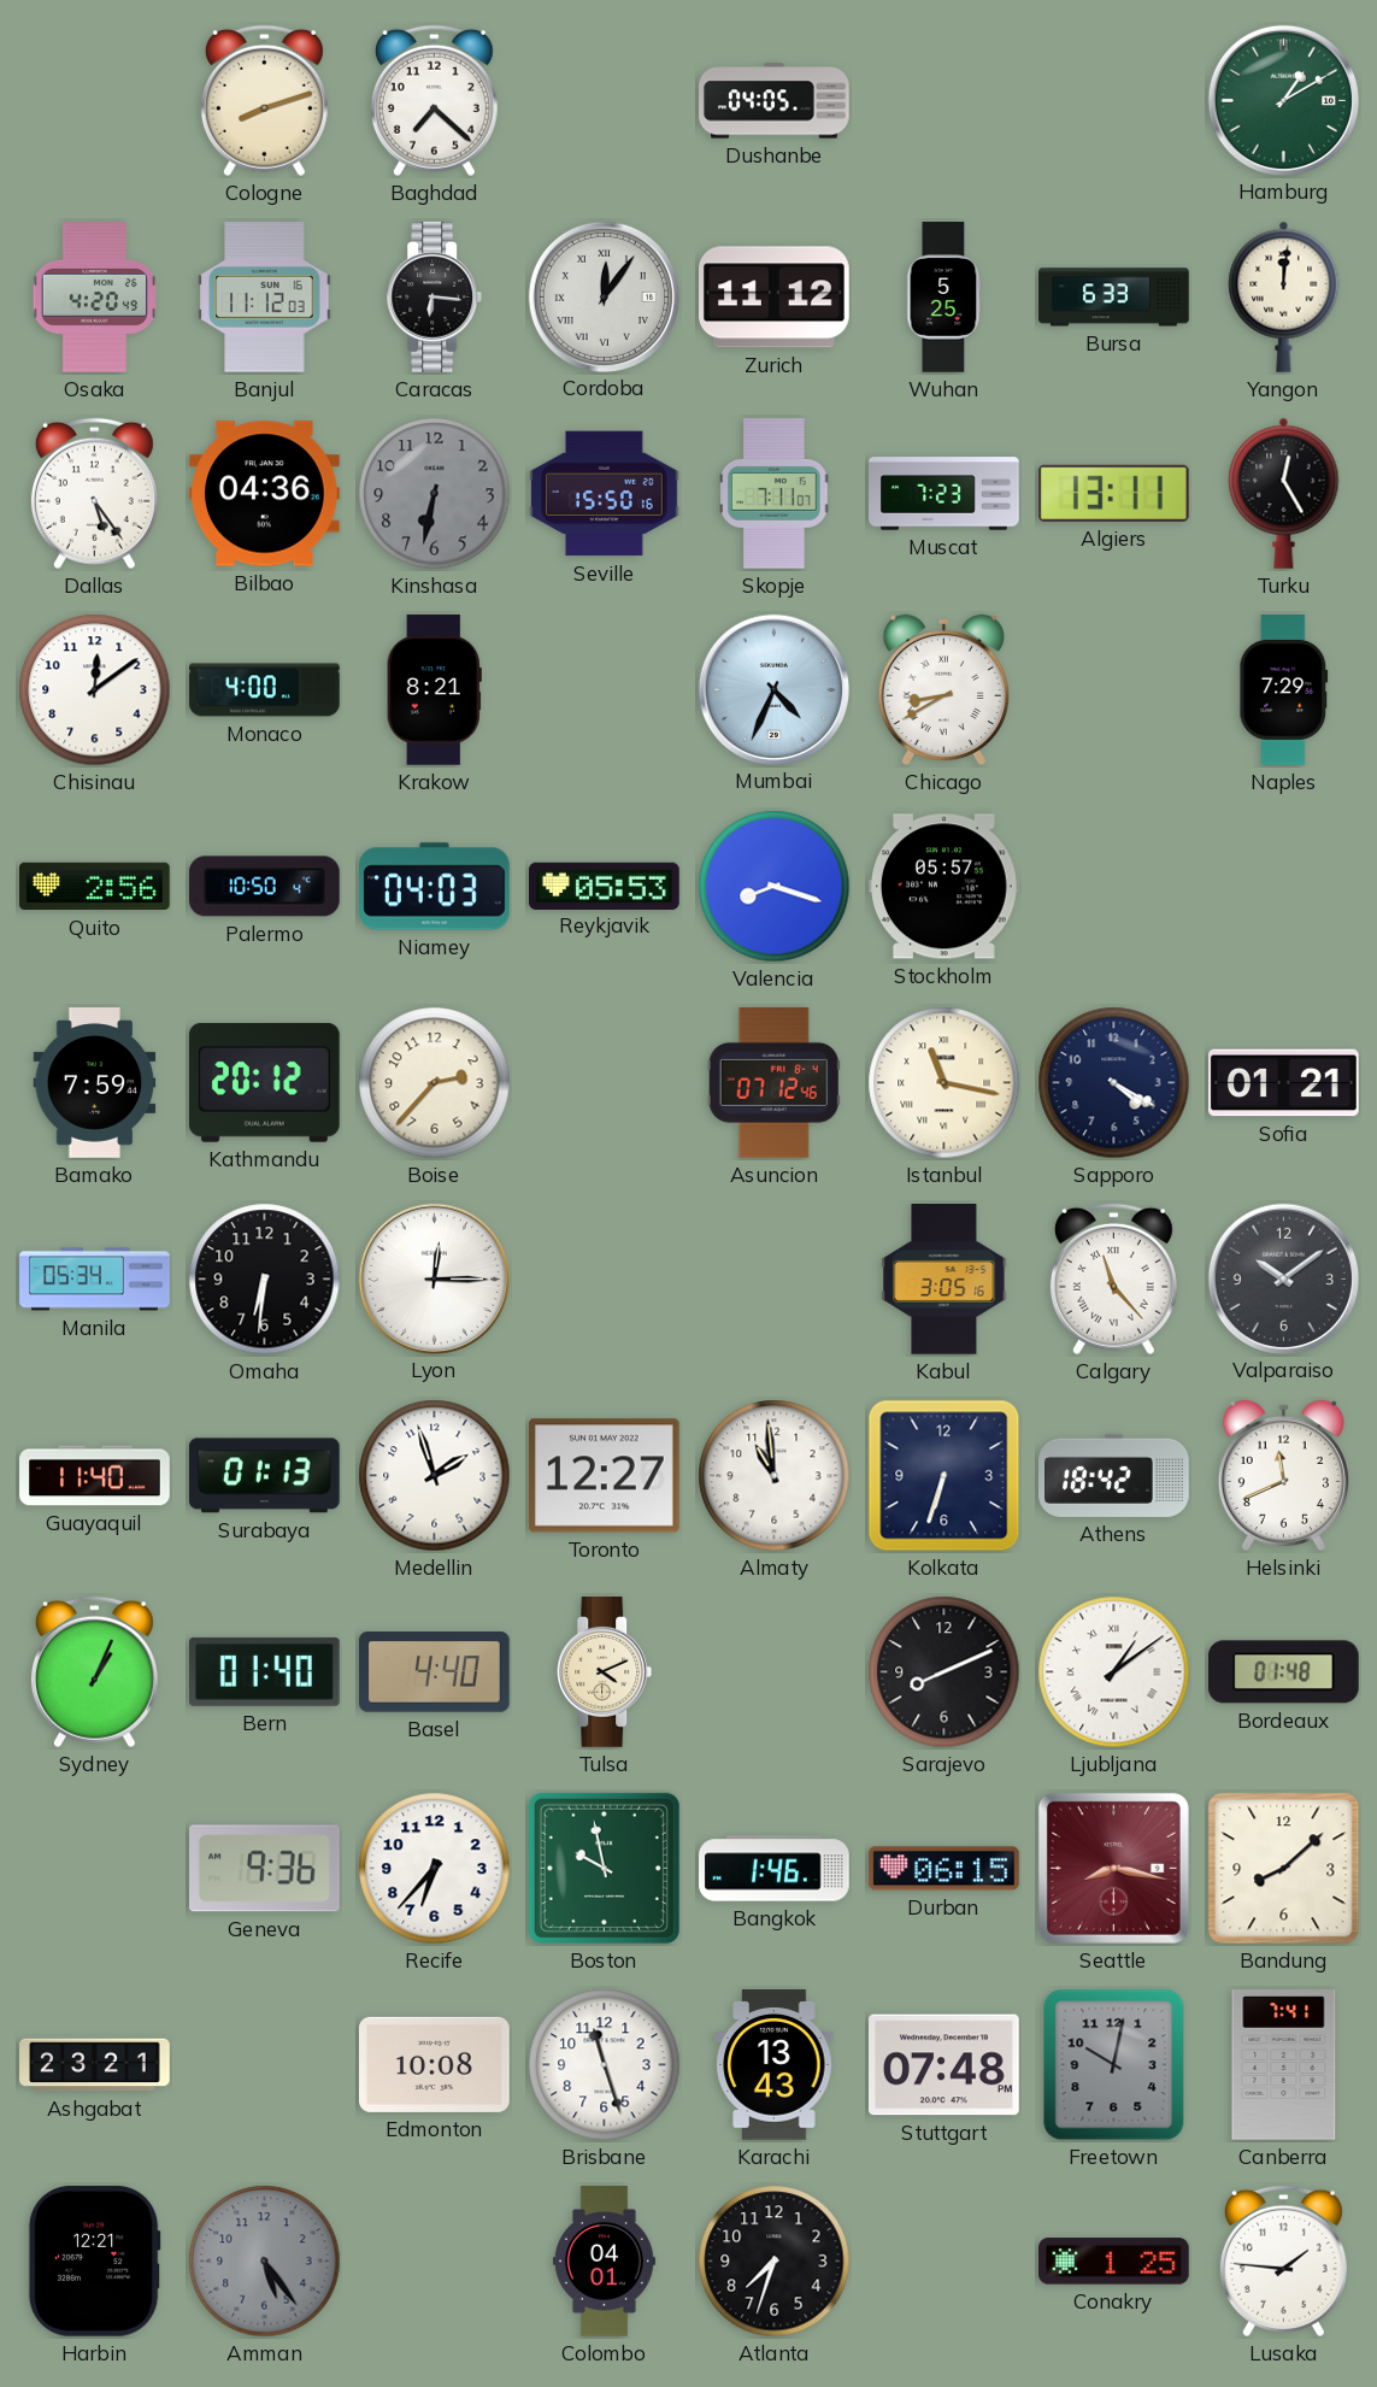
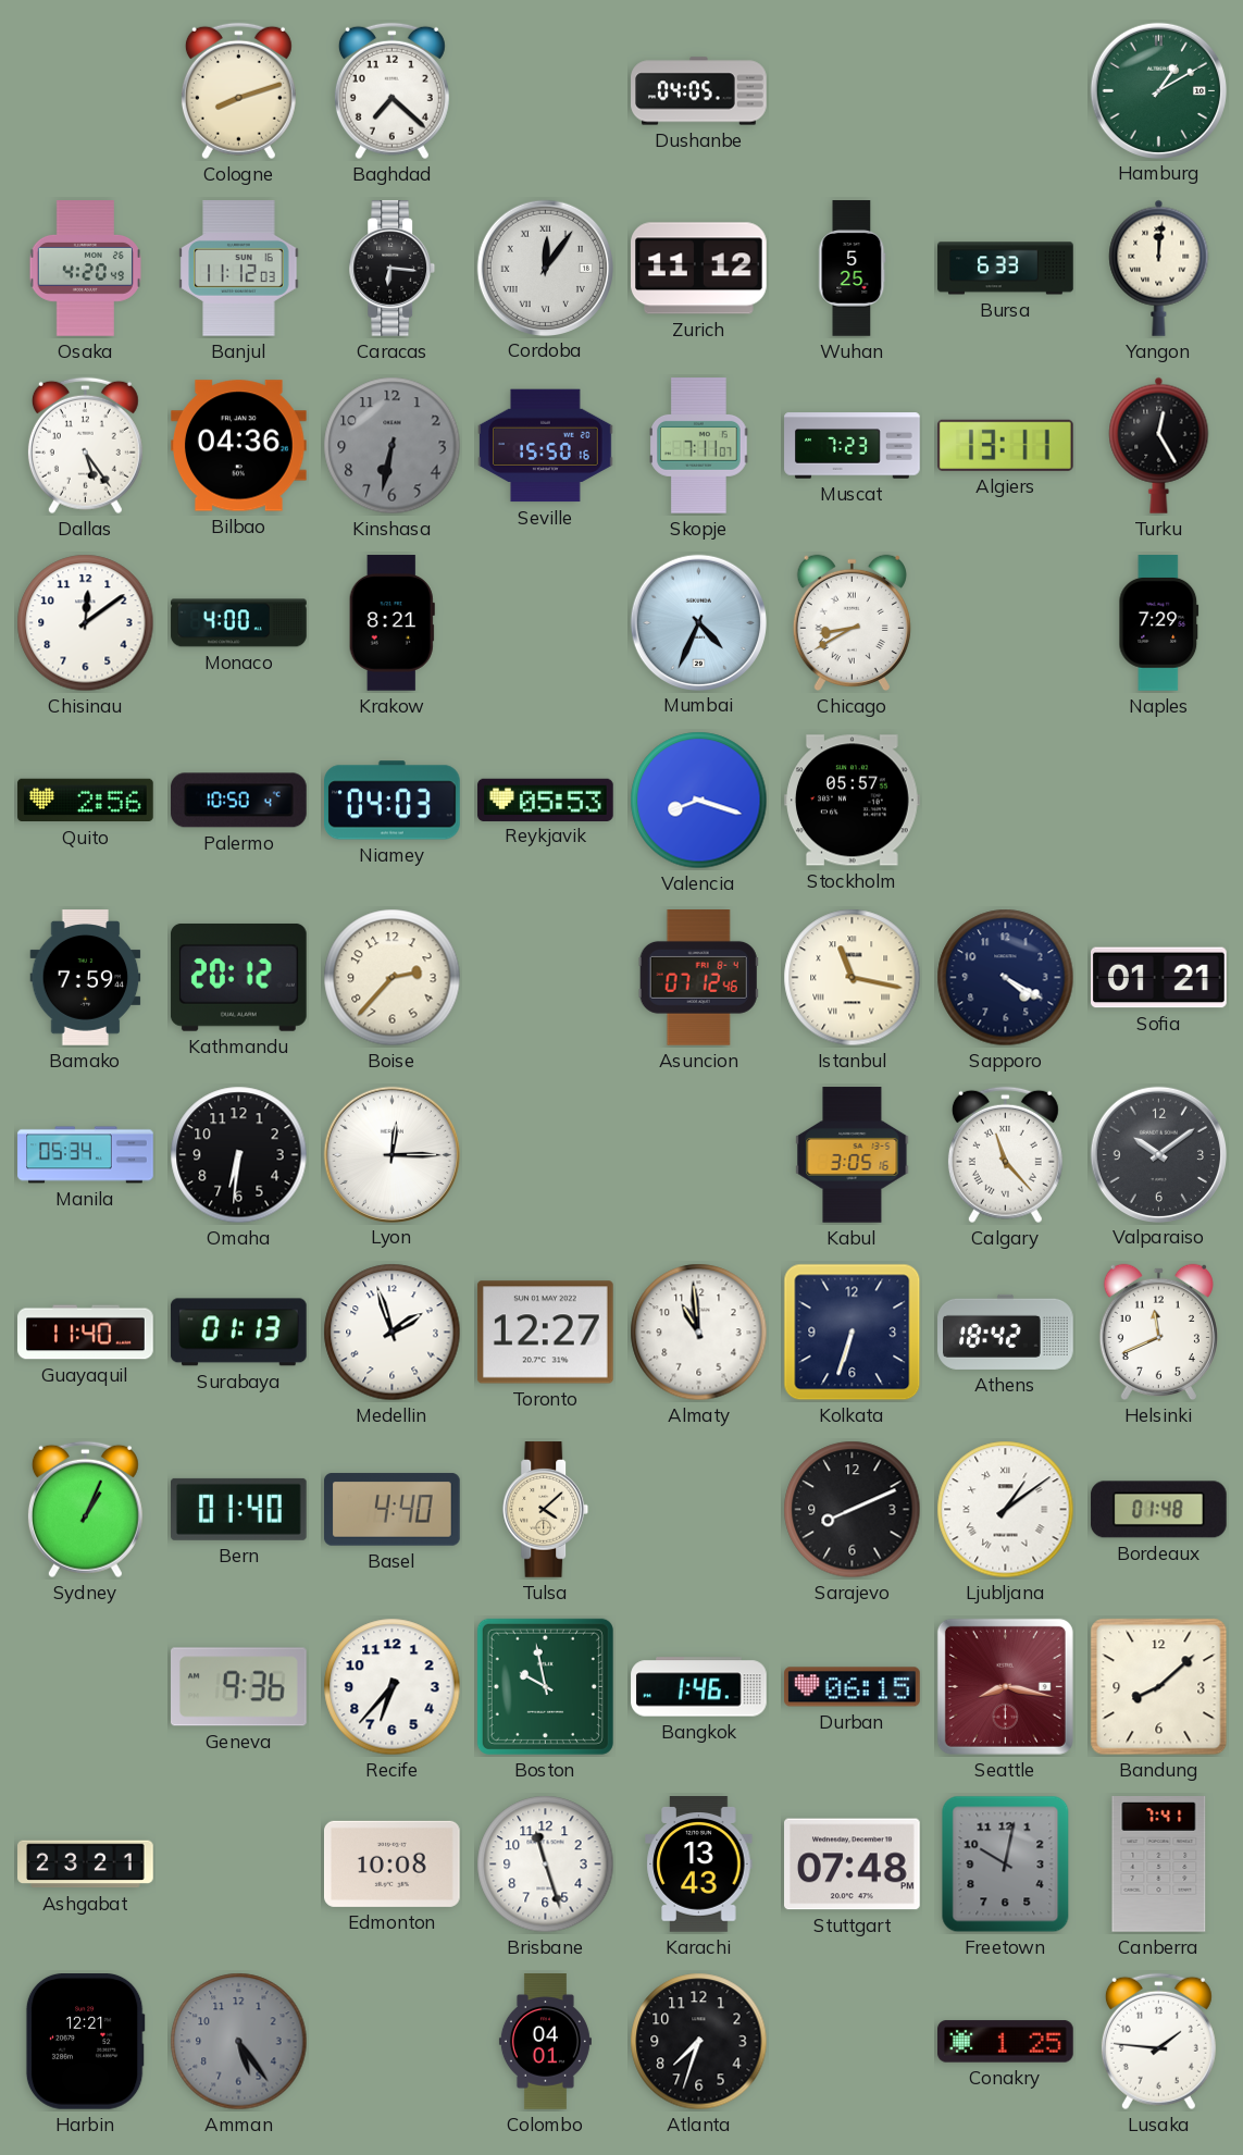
Tulsa: 4:11 -> 4:08 (546, 1510)
